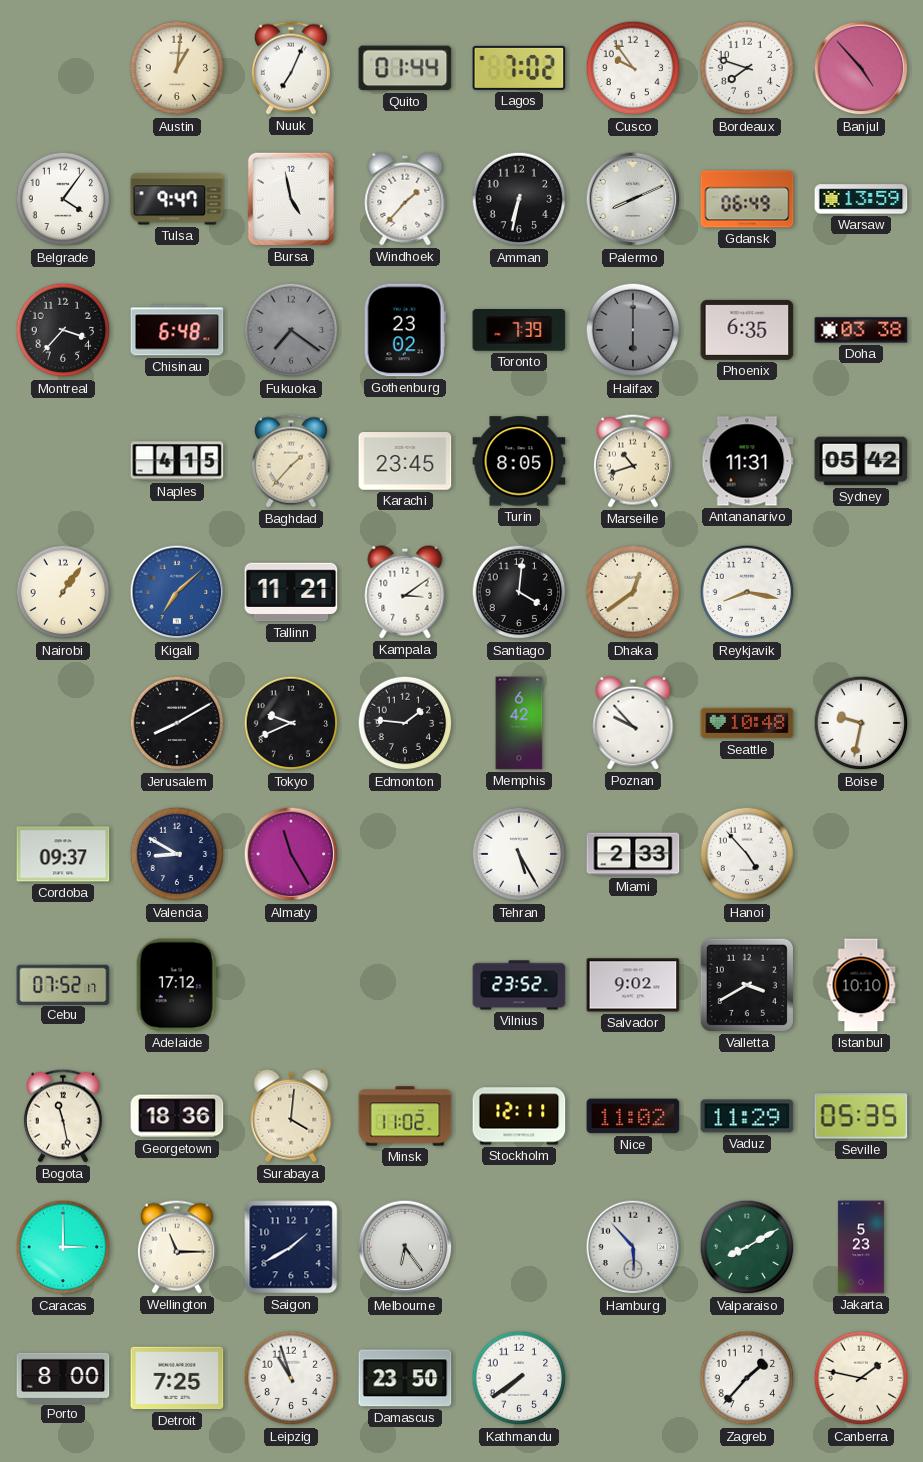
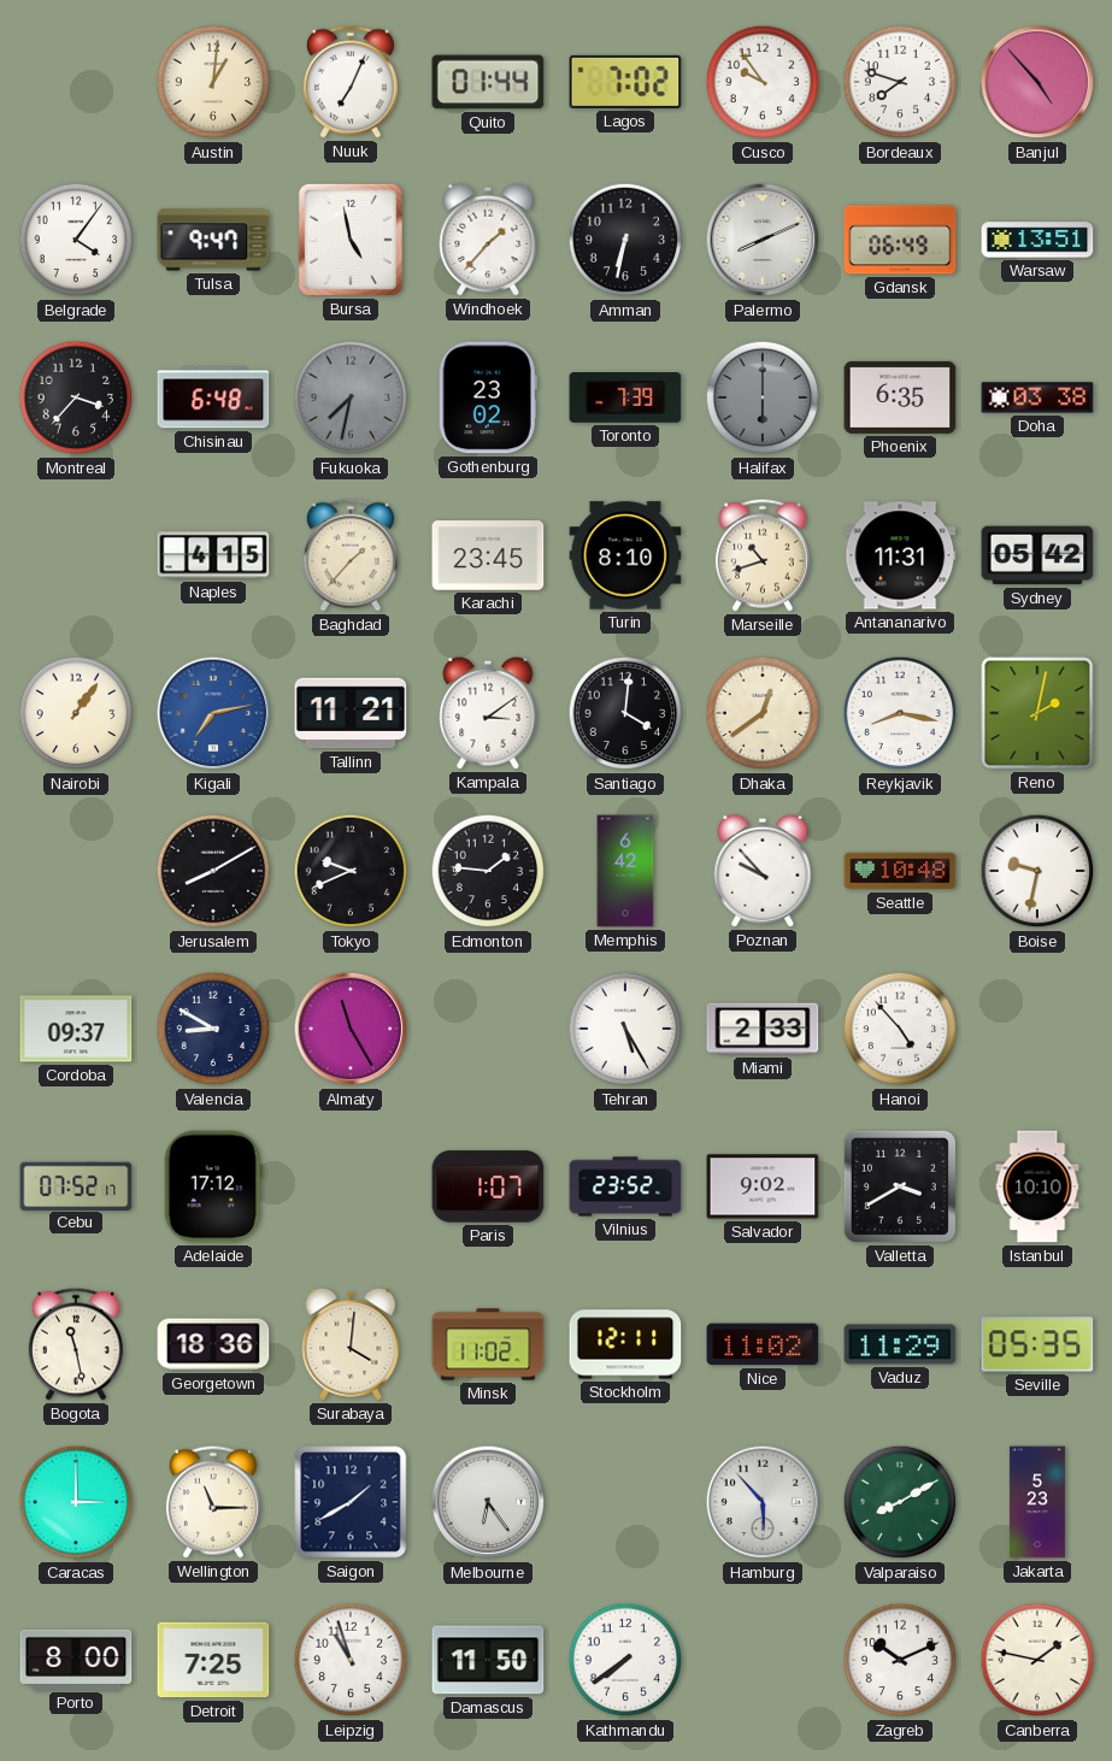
Warsaw: 13:59 -> 13:51 (1037, 240)
Fukuoka: 7:21 -> 7:32 (351, 397)
Turin: 8:05 -> 8:10 (625, 555)
Kigali: 7:08 -> 7:13 (213, 713)
Reno: none -> 2:02 (1037, 713)
Paris: none -> 1:07 (488, 1186)
Damascus: 23:50 -> 11:50 (488, 1660)
Zagreb: 1:37 -> 10:11 (900, 1660)
